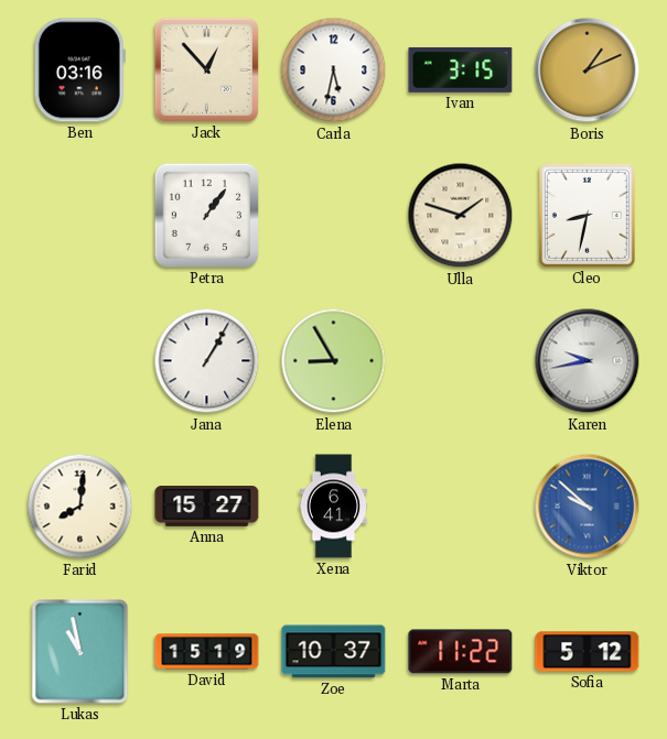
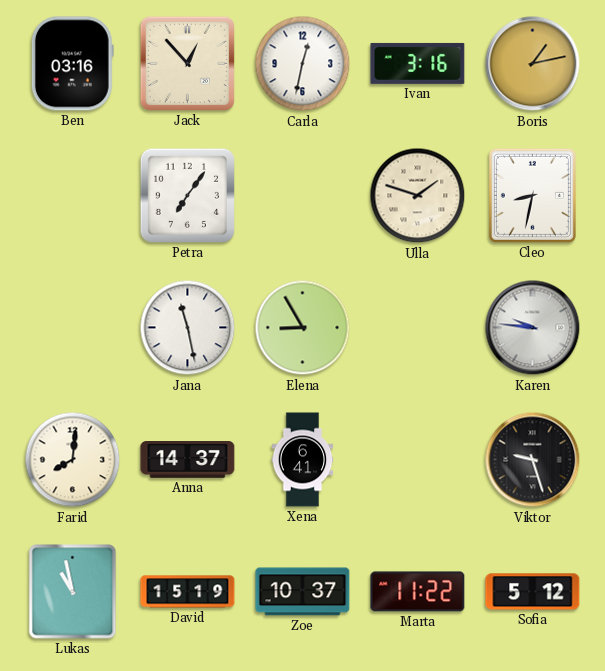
Carla: 5:32 -> 12:32 (303, 64)
Ivan: 3:15 -> 3:16 (418, 63)
Boris: 1:11 -> 1:13 (533, 64)
Petra: 1:06 -> 7:06 (187, 195)
Jana: 1:05 -> 11:28 (188, 328)
Karen: 9:43 -> 9:46 (533, 328)
Anna: 15:27 -> 14:37 (188, 460)
Viktor: 9:52 -> 9:27 (533, 460)
Viktor dial: blue -> black (533, 460)
